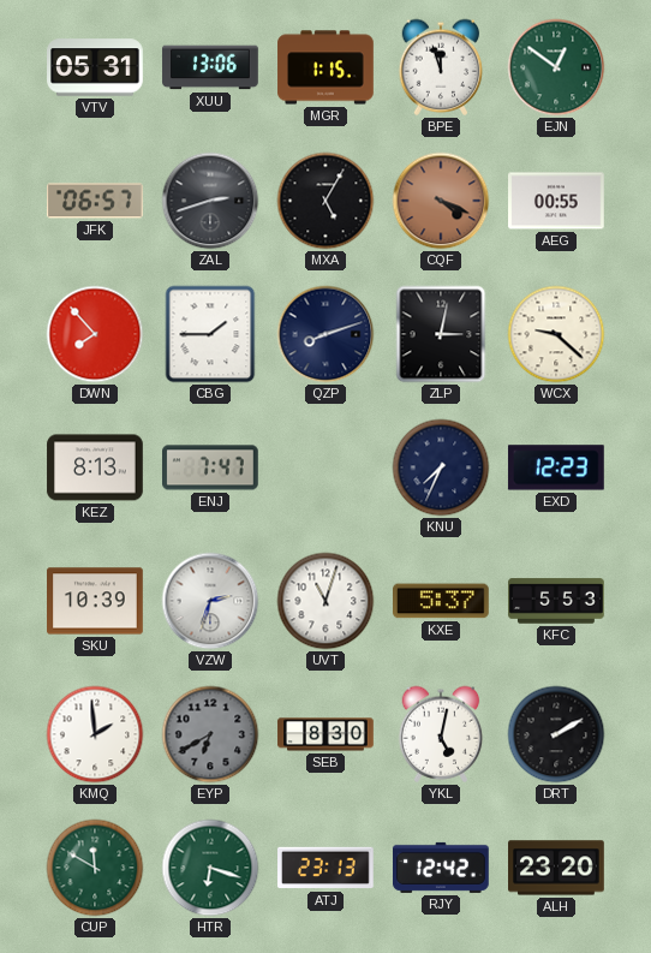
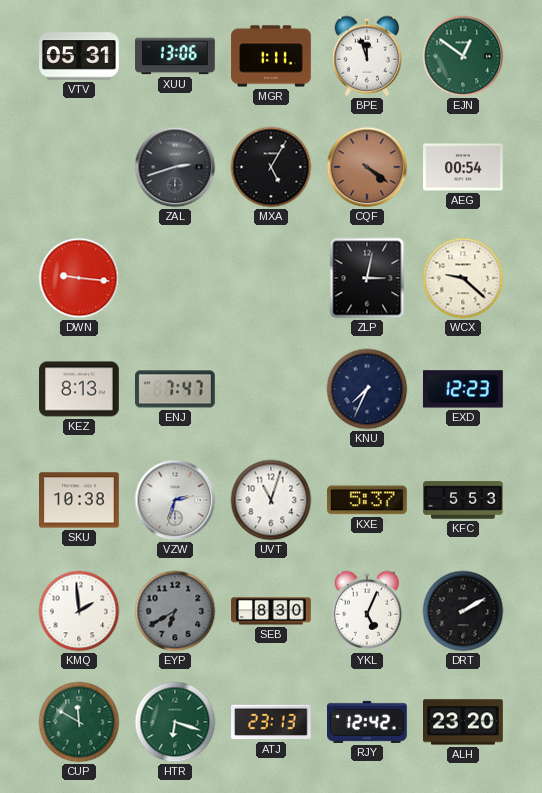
MGR: 1:15 -> 1:11 (271, 56)
JFK: 06:57 -> none (96, 201)
CQF: 4:19 -> 4:21 (367, 167)
AEG: 00:55 -> 00:54 (464, 167)
DWN: 7:53 -> 9:16 (79, 278)
CBG: 1:45 -> none (210, 334)
QZP: 8:12 -> none (325, 334)
SKU: 10:39 -> 10:38 (79, 500)
YKL: 5:02 -> 5:04 (367, 611)
